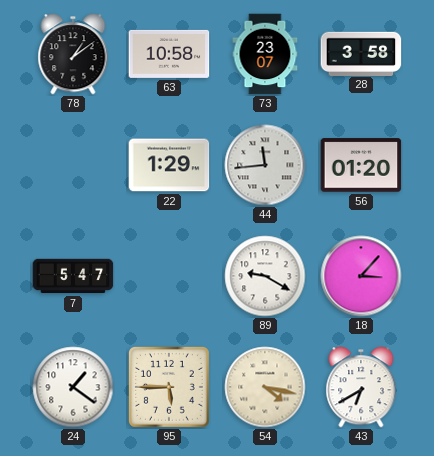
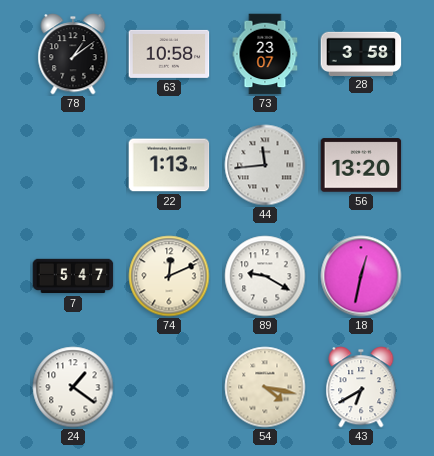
22: 1:29 -> 1:13 (169, 165)
56: 01:20 -> 13:20 (361, 165)
74: none -> 12:11 (169, 276)
18: 3:07 -> 12:32 (361, 276)
95: 5:45 -> none (169, 387)
